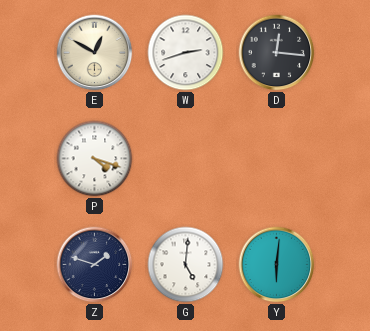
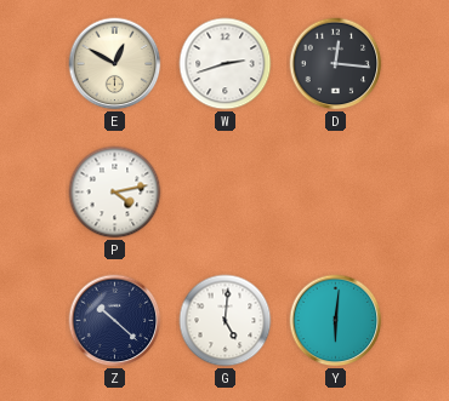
P: 4:18 -> 4:13 (115, 193)
Z: 1:48 -> 10:22 (115, 321)
